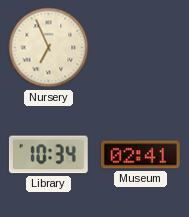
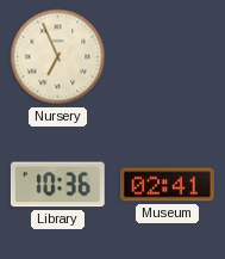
Library: 10:34 -> 10:36 (57, 185)
